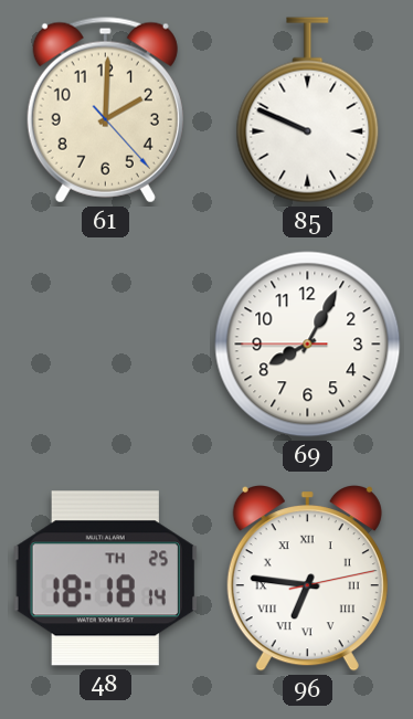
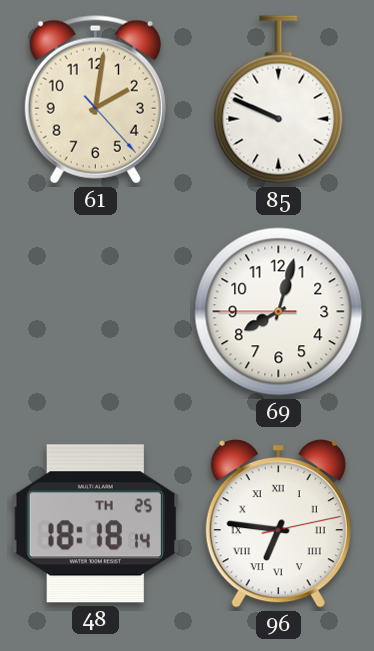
61: 2:00 -> 2:01 (95, 100)
69: 8:04 -> 8:02 (279, 312)
